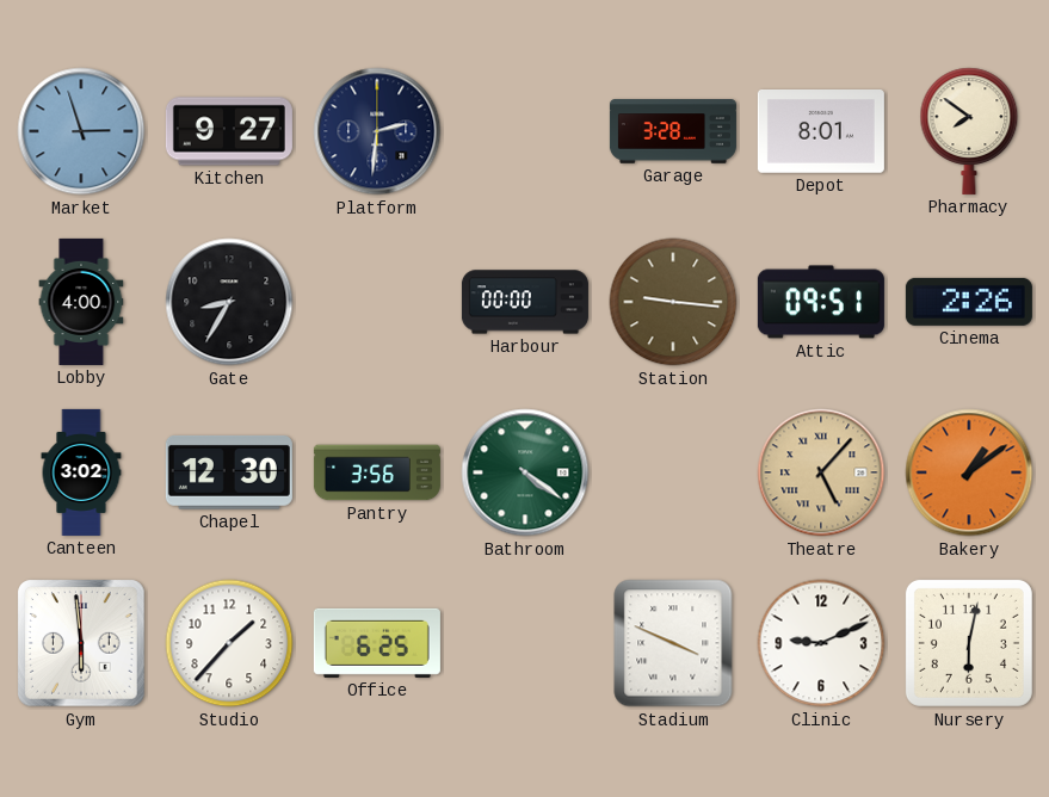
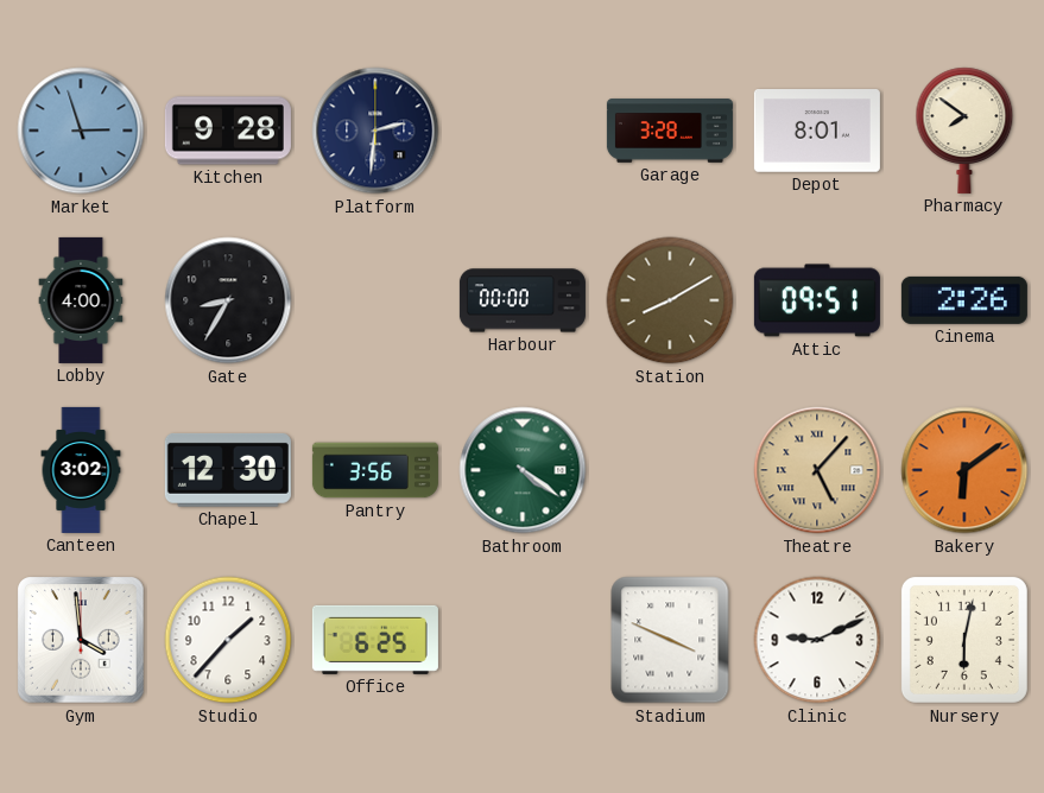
Kitchen: 9:27 -> 9:28 (228, 131)
Station: 9:16 -> 8:10 (670, 300)
Bakery: 1:09 -> 6:09 (964, 470)
Gym: 5:59 -> 3:59 (82, 641)
